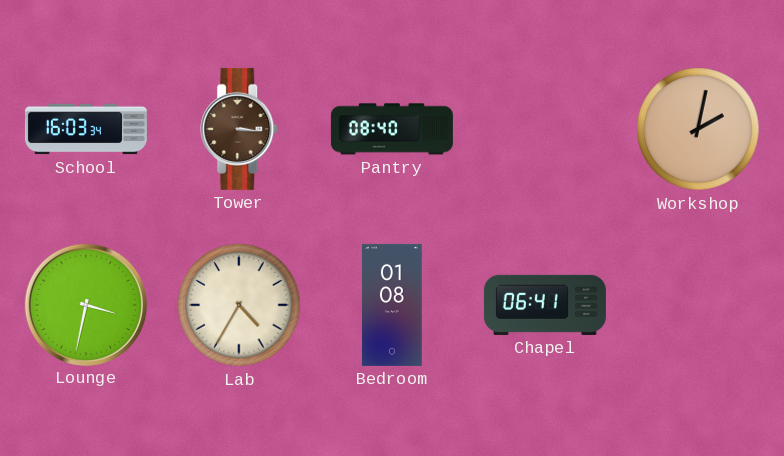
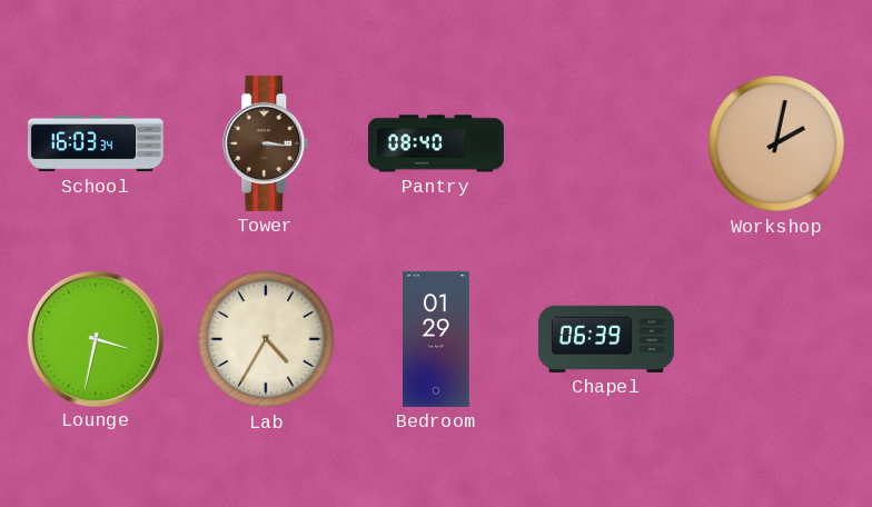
Bedroom: 01:08 -> 01:29 (437, 339)
Chapel: 06:41 -> 06:39 (606, 339)
